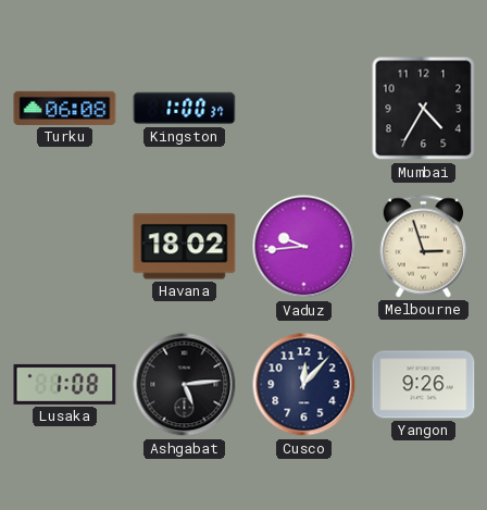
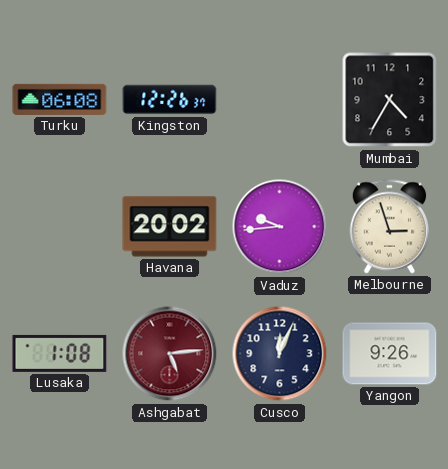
Kingston: 1:00 -> 12:26 (170, 100)
Havana: 18:02 -> 20:02 (170, 227)
Ashgabat dial: black -> burgundy (170, 354)
Cusco: 12:07 -> 12:04 (280, 354)
